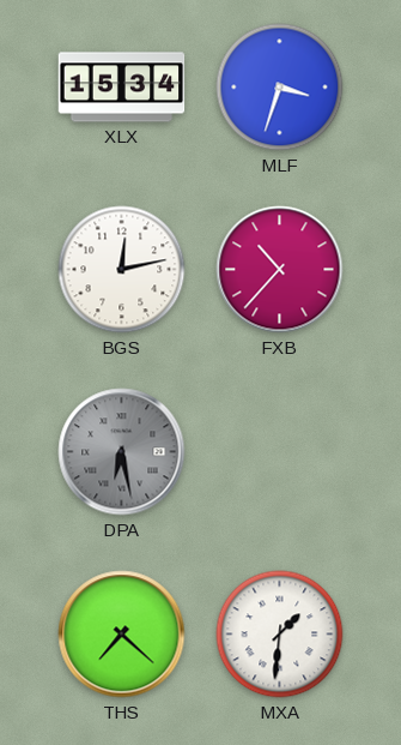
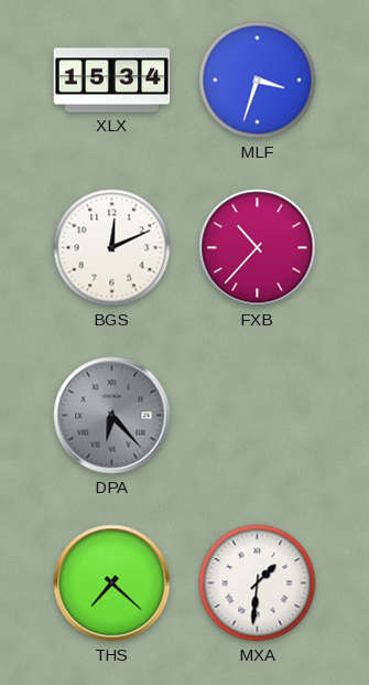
BGS: 12:13 -> 12:11 (112, 248)
DPA: 6:28 -> 6:23 (112, 416)
